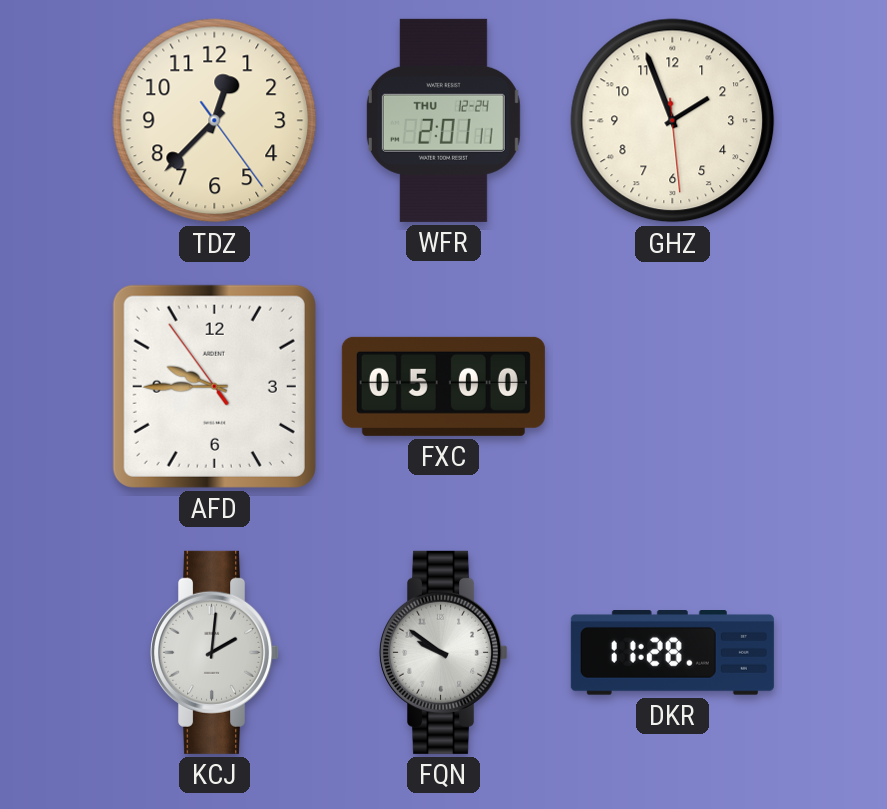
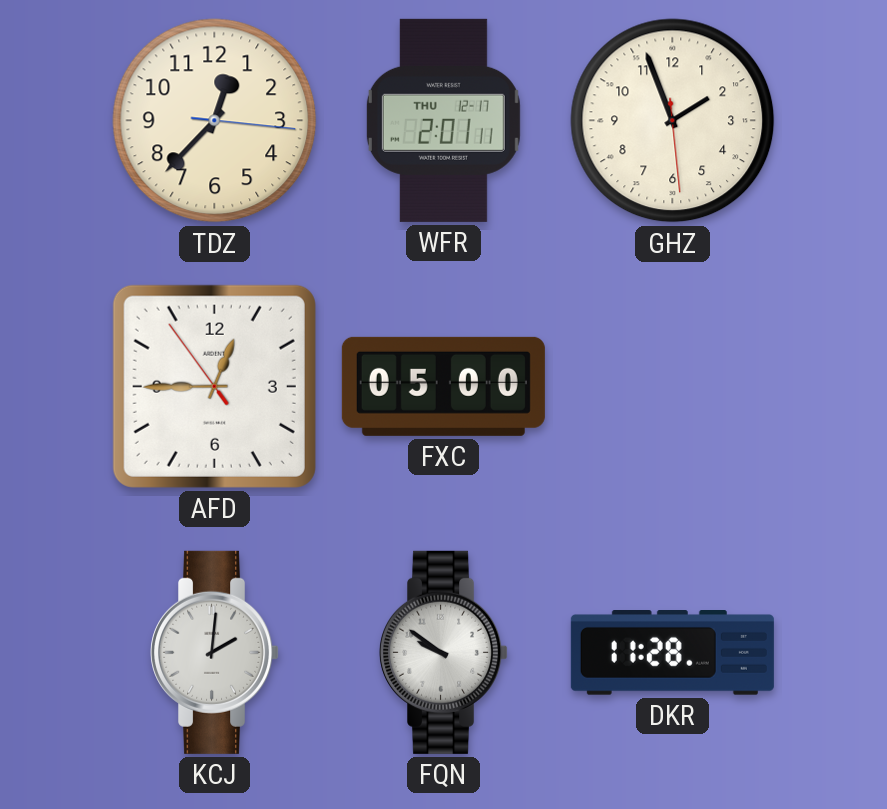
TDZ: 12:37:24 -> 12:37:16 (215, 121)
WFR date: THU 12-24 -> THU 12-17 (443, 120)
AFD: 9:44 -> 12:44 (214, 386)
